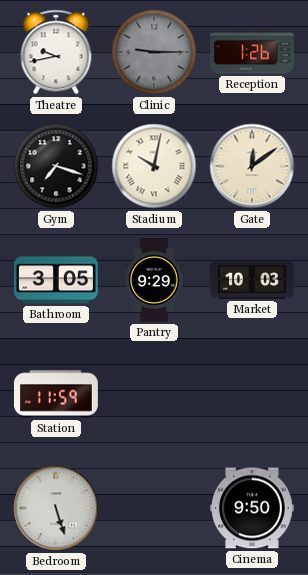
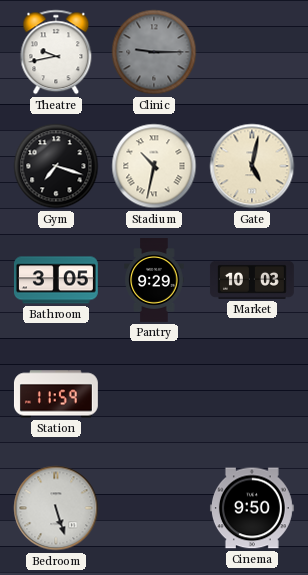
Reception: 1:26 -> none (252, 52)
Stadium: 10:02 -> 10:32 (154, 166)
Gate: 12:09 -> 5:02 (252, 166)
